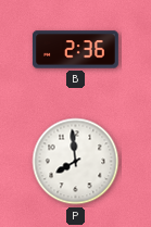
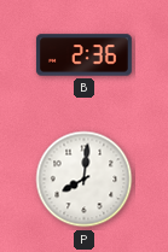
P: 7:59 -> 8:01 (85, 180)
